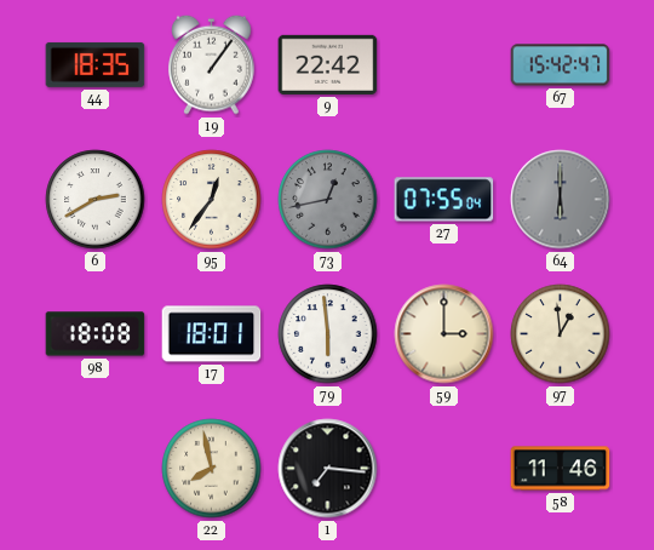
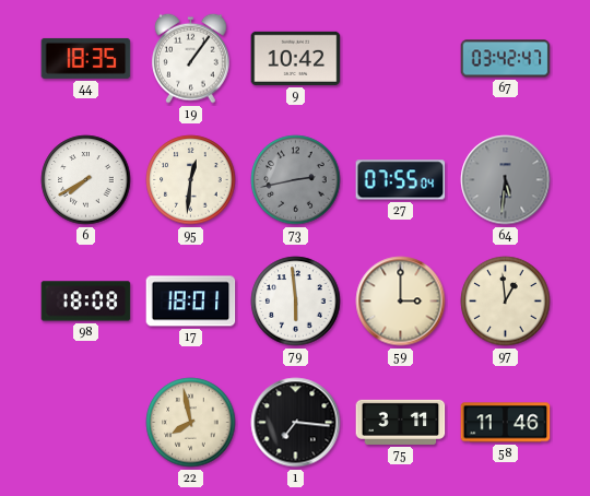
9: 22:42 -> 10:42 (296, 58)
67: 15:42 -> 03:42 (506, 59)
6: 2:40 -> 7:40 (86, 180)
95: 12:36 -> 12:31 (191, 180)
73: 12:43 -> 2:43 (296, 180)
64: 6:00 -> 5:31 (506, 180)
75: none -> 3:11 (401, 422)
